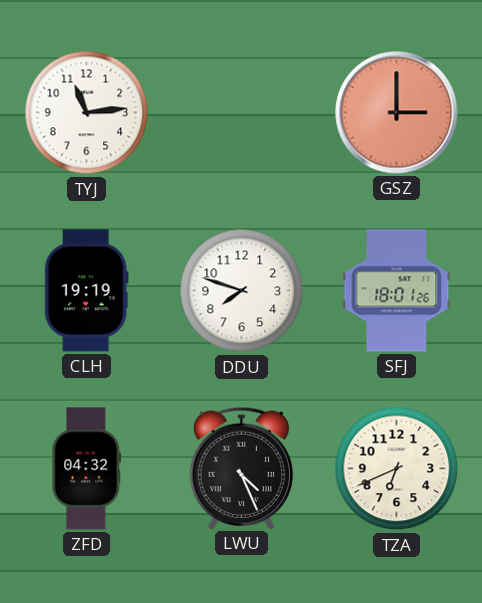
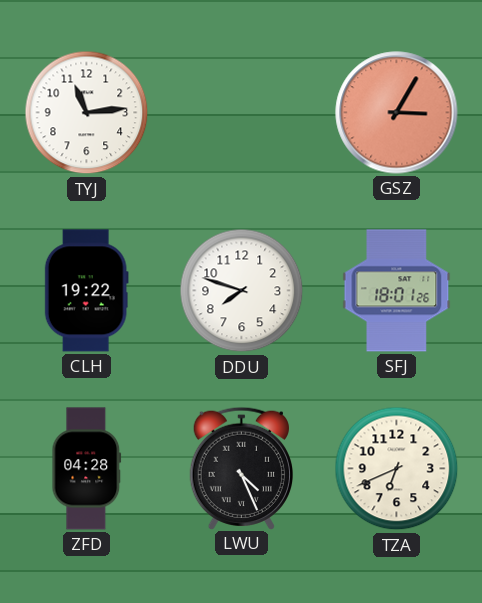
GSZ: 3:00 -> 3:05 (397, 113)
CLH: 19:19 -> 19:22 (86, 291)
ZFD: 04:32 -> 04:28 (87, 469)
